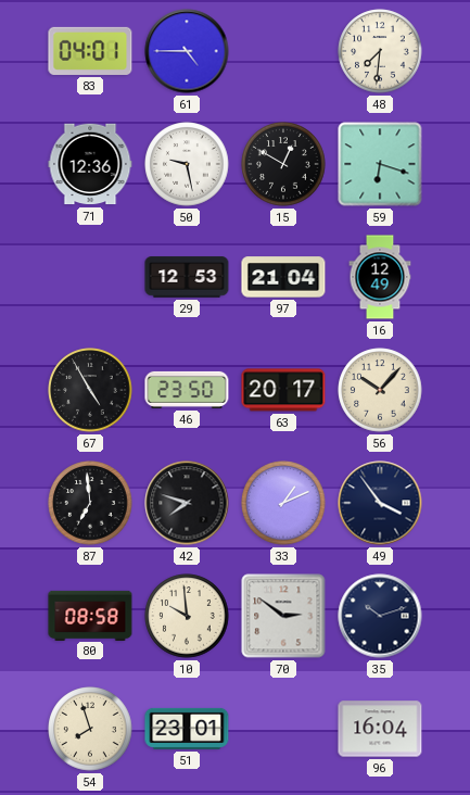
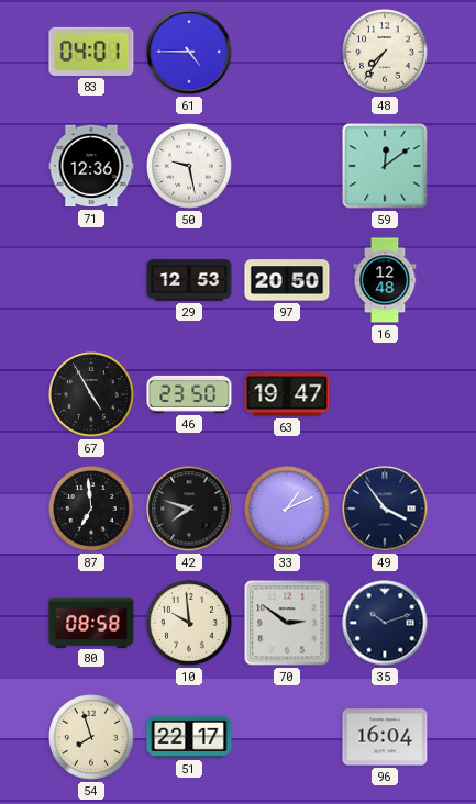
48: 7:31 -> 7:36 (385, 52)
15: 12:50 -> none (283, 164)
59: 6:18 -> 12:09 (385, 166)
97: 21:04 -> 20:50 (287, 280)
16: 12:49 -> 12:48 (385, 280)
63: 20:17 -> 19:47 (287, 394)
56: 10:07 -> none (380, 390)
51: 23:01 -> 22:17 (189, 737)
